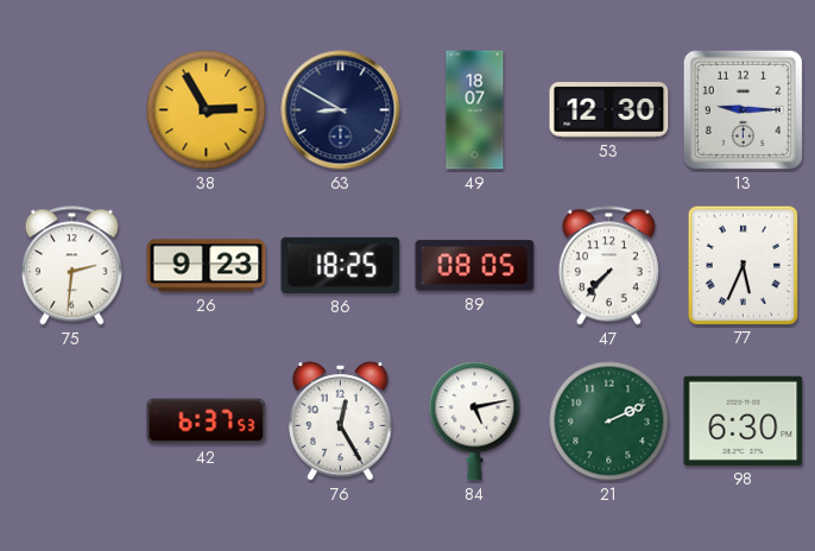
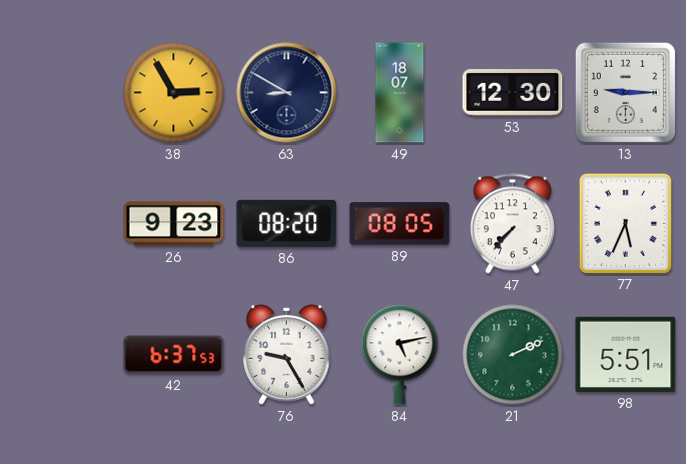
75: 2:31 -> none (71, 266)
86: 18:25 -> 08:20 (287, 223)
76: 12:25 -> 9:25 (287, 355)
98: 6:30 -> 5:51 (626, 354)
